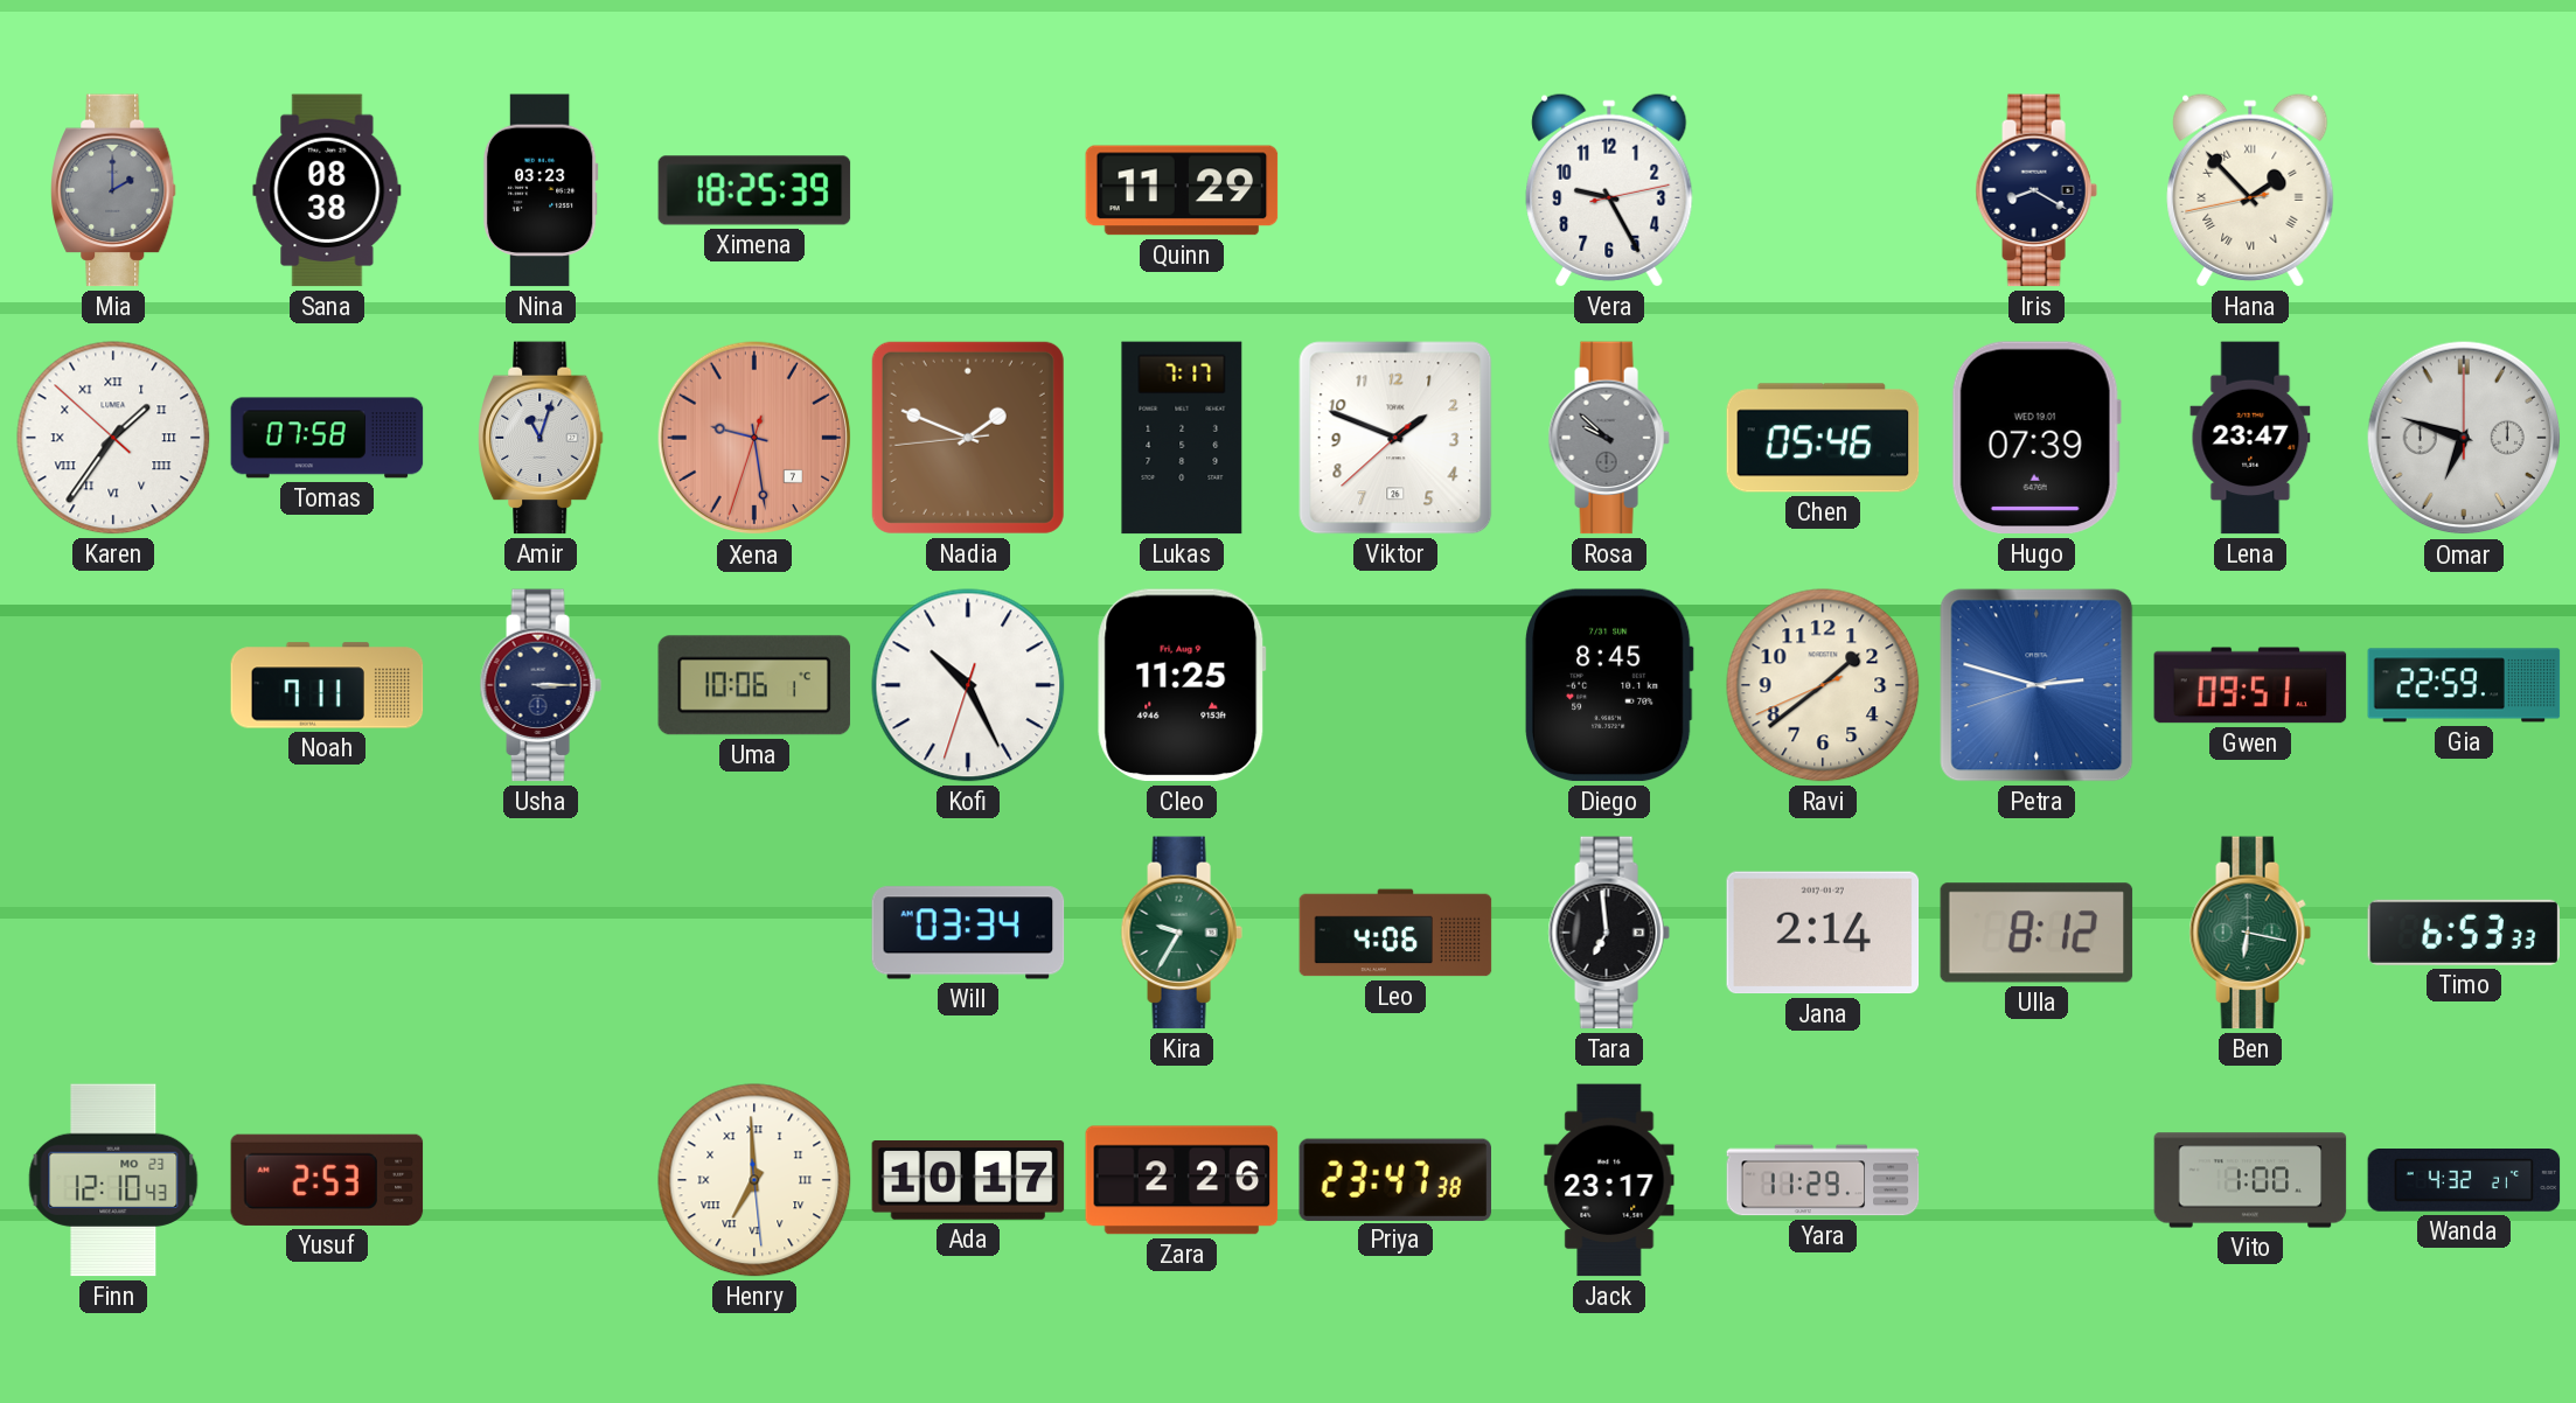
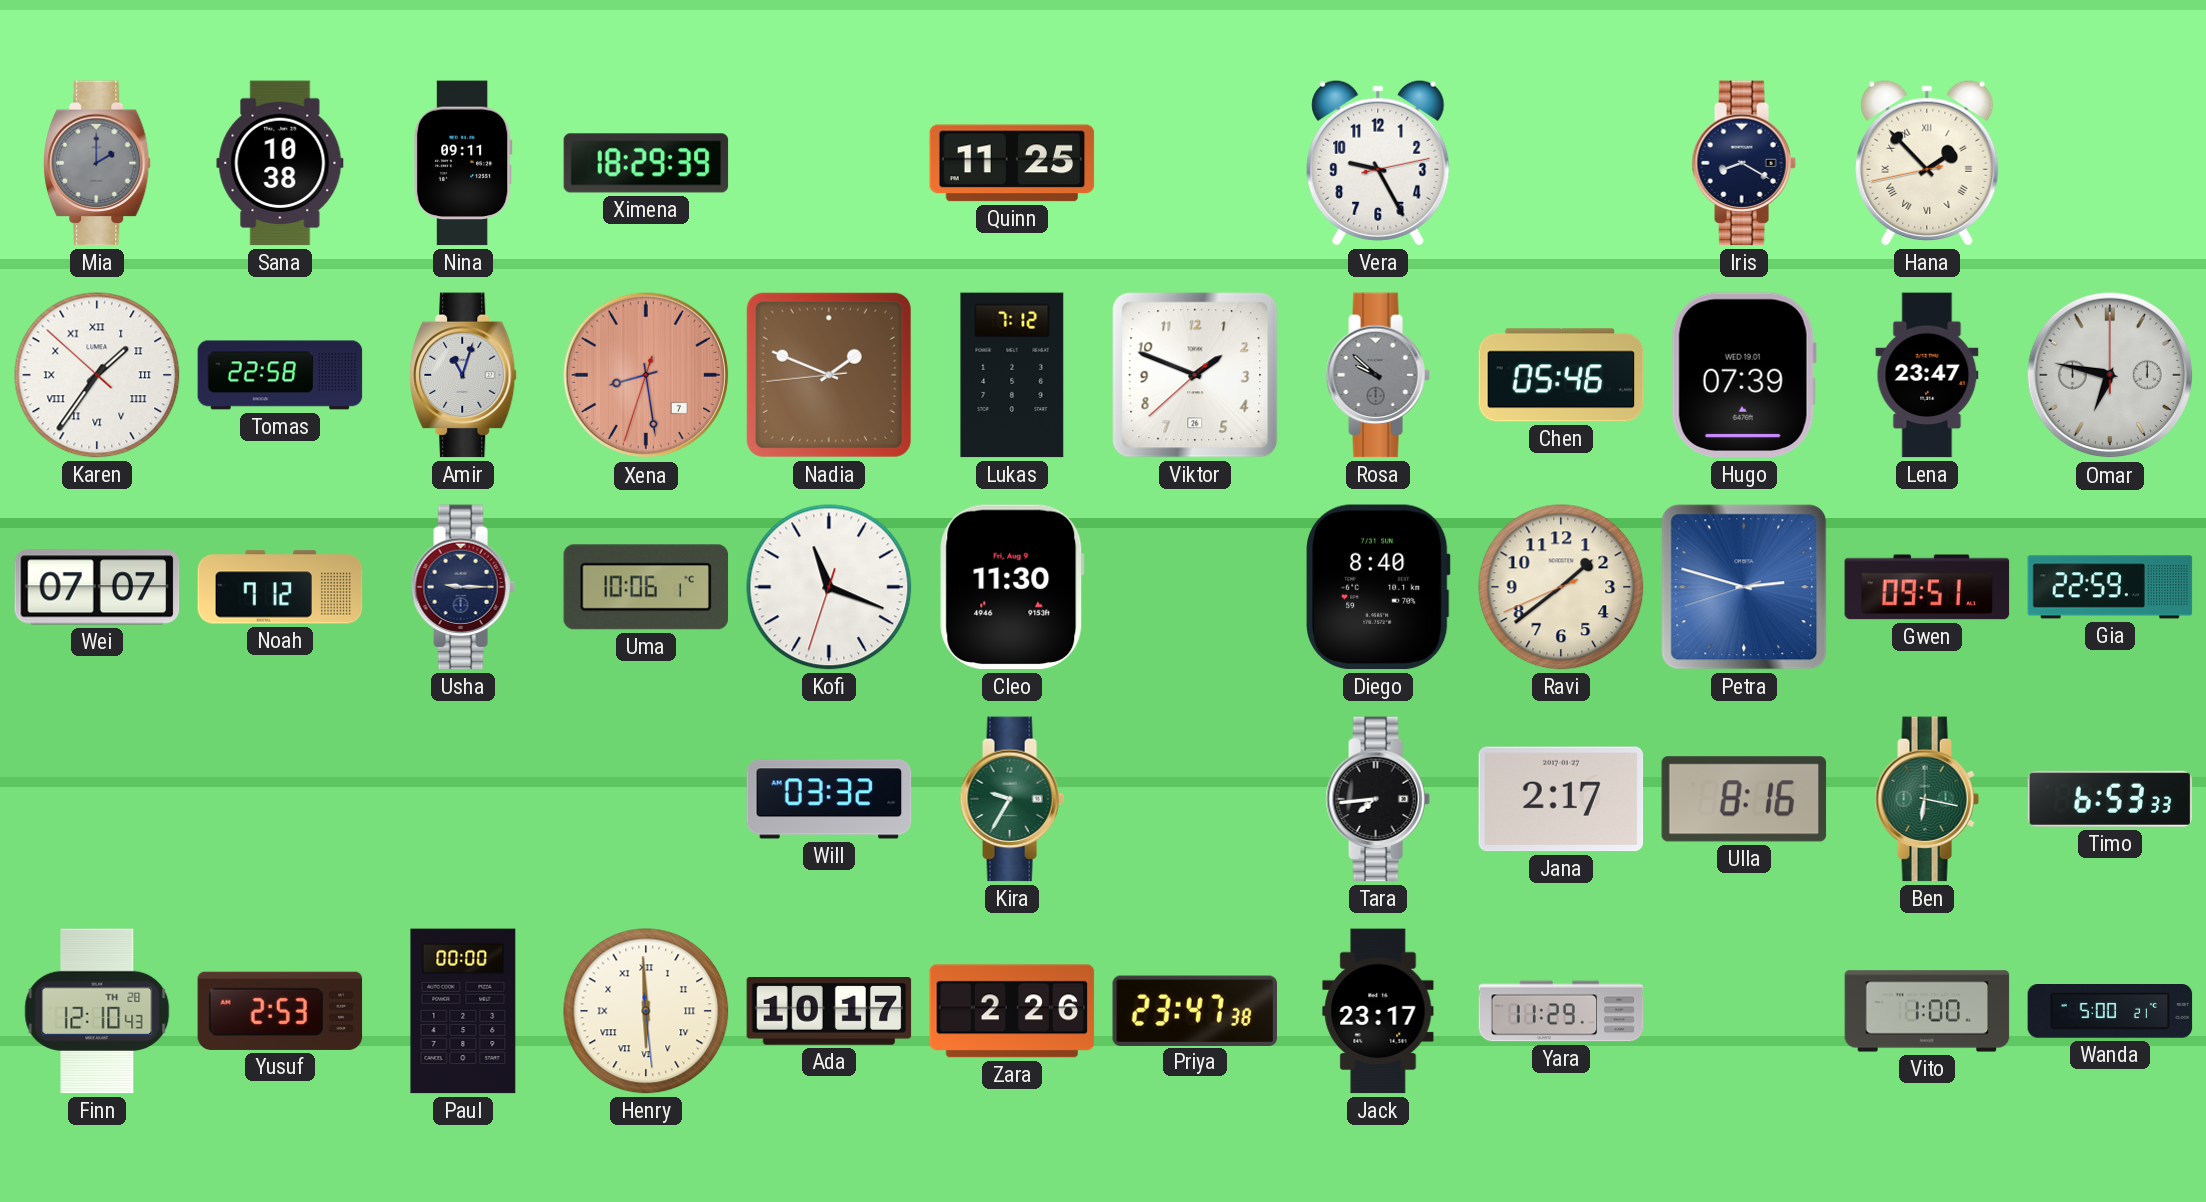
Sana: 08:38 -> 10:38 (280, 163)
Nina: 03:23 -> 09:11 (463, 163)
Ximena: 18:25 -> 18:29 (646, 163)
Quinn: 11:29 -> 11:25 (1012, 163)
Tomas: 07:58 -> 22:58 (280, 375)
Xena: 9:28 -> 8:28 (646, 375)
Lukas: 7:17 -> 7:12 (1012, 375)
Omar: 6:48 -> 6:47 (2110, 375)
Wei: none -> 07:07 (97, 587)
Noah: 7:11 -> 7:12 (280, 587)
Usha: 3:15 -> 9:15 (463, 587)
Kofi: 10:25 -> 11:18 (829, 587)
Cleo: 11:25 -> 11:30 (1012, 587)
Diego: 8:45 -> 8:40 (1379, 587)
Will: 03:34 -> 03:32 (829, 799)
Leo: 4:06 -> none (1395, 933)
Tara: 6:59 -> 7:44 (1378, 799)
Jana: 2:14 -> 2:17 (1561, 799)
Ulla: 8:12 -> 8:16 (1744, 799)
Finn date: MO 23 -> TH 28 (97, 1011)
Paul: none -> 00:00 (463, 1011)
Henry: 6:59 -> 5:59 (646, 1011)
Wanda: 4:32 -> 5:00 (2110, 1012)
